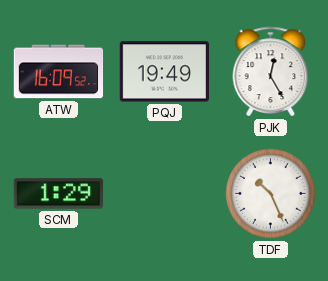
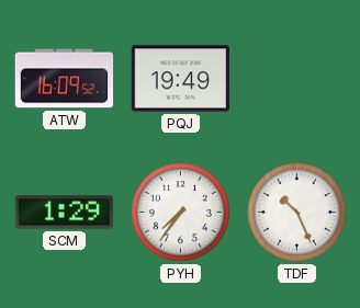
PJK: 12:25 -> none (271, 72)
PYH: none -> 7:36 (181, 213)
